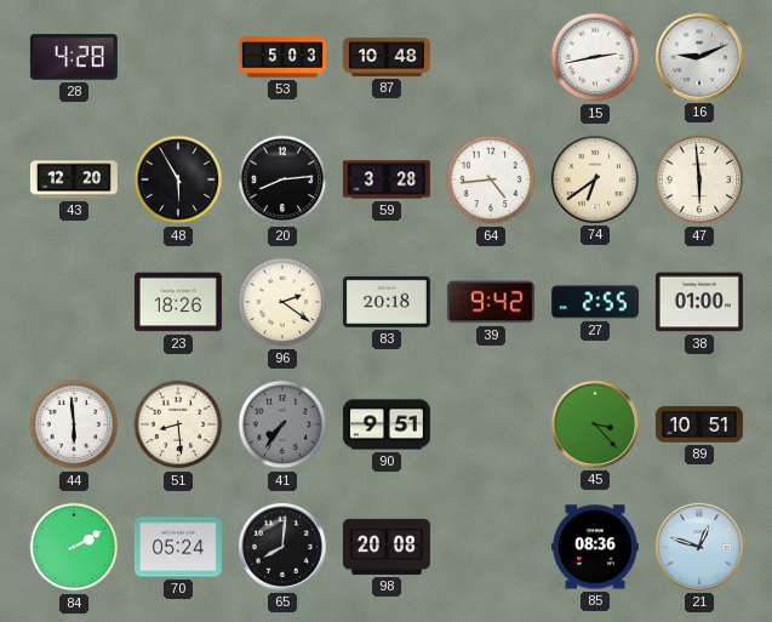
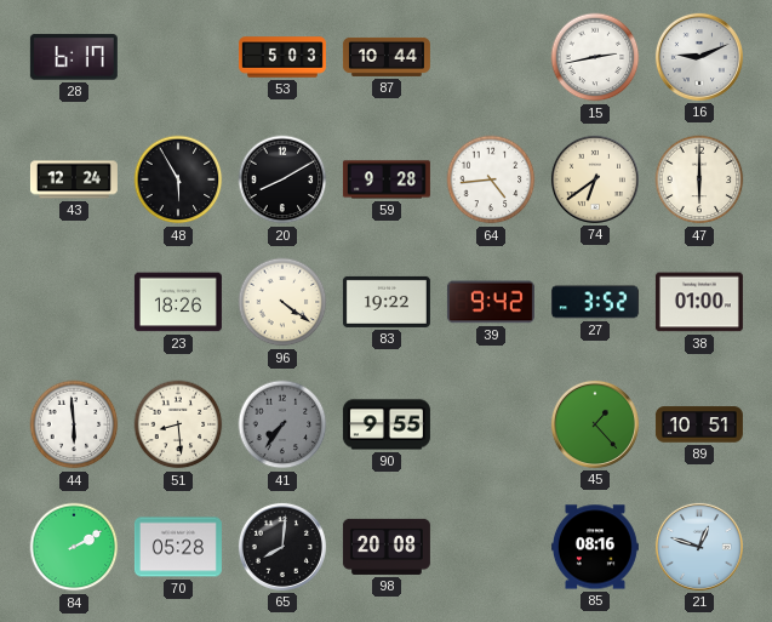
28: 4:28 -> 6:17 (74, 57)
87: 10:48 -> 10:44 (387, 57)
43: 12:20 -> 12:24 (74, 179)
20: 8:14 -> 8:10 (282, 179)
59: 3:28 -> 9:28 (387, 179)
47: 5:59 -> 6:00 (699, 179)
96: 2:21 -> 4:21 (282, 302)
83: 20:18 -> 19:22 (387, 302)
27: 2:55 -> 3:52 (595, 302)
90: 9:51 -> 9:55 (387, 424)
45: 3:23 -> 1:23 (595, 424)
70: 05:24 -> 05:28 (178, 547)
85: 08:36 -> 08:16 (595, 547)
